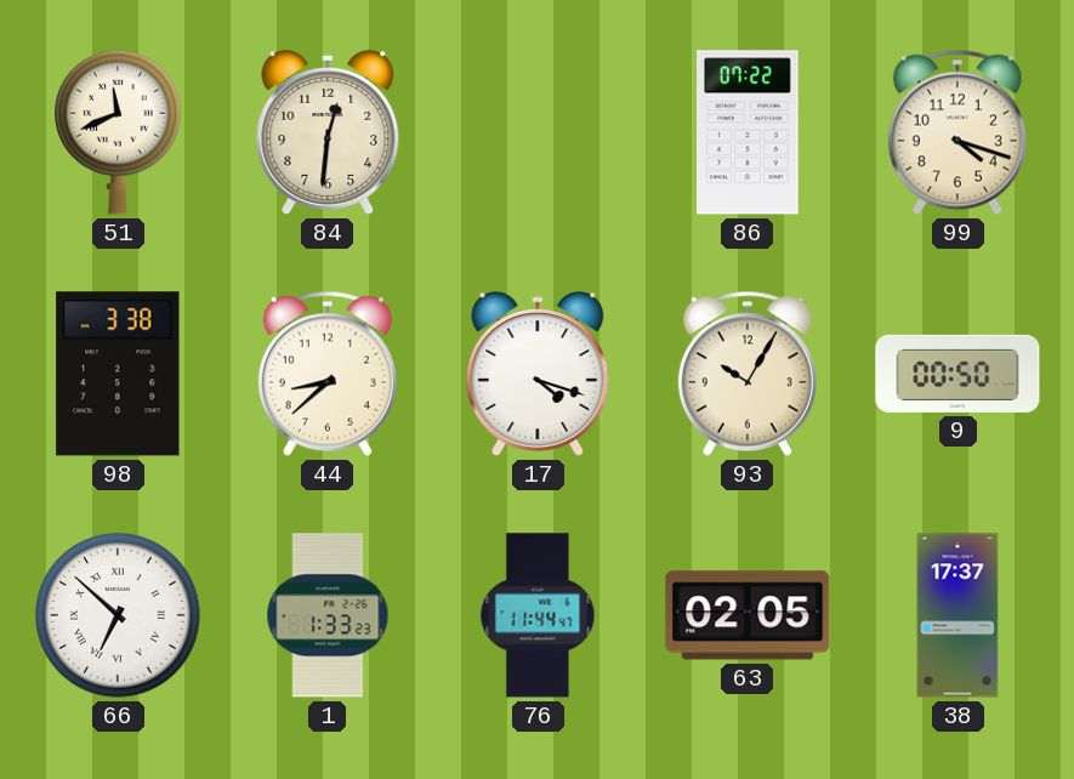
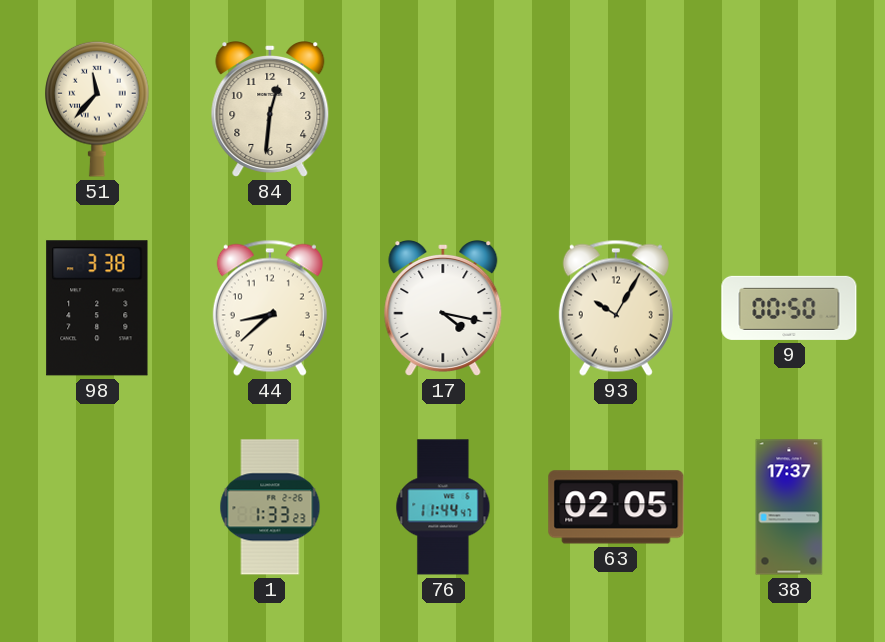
51: 11:41 -> 11:37 (97, 109)
86: 07:22 -> none (748, 132)
99: 4:18 -> none (957, 132)
17: 4:18 -> 4:17 (443, 309)
66: 6:52 -> none (118, 615)
